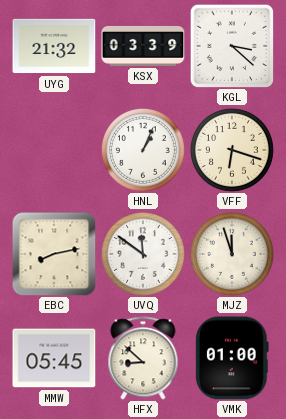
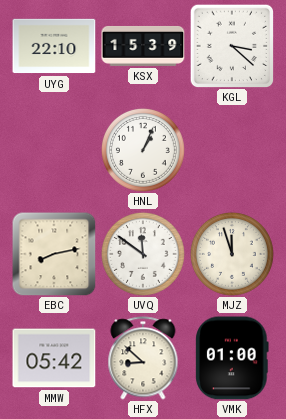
UYG: 21:32 -> 22:10 (54, 46)
KSX: 03:39 -> 15:39 (143, 46)
VFF: 6:18 -> none (232, 150)
MMW: 05:45 -> 05:42 (54, 358)
